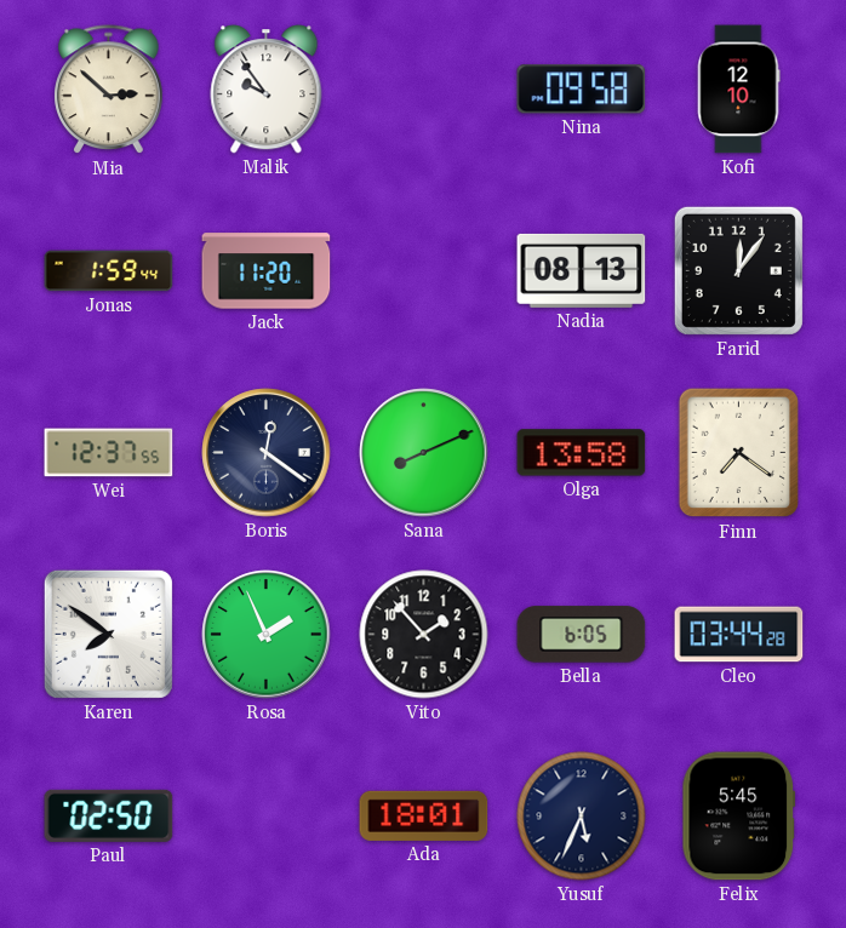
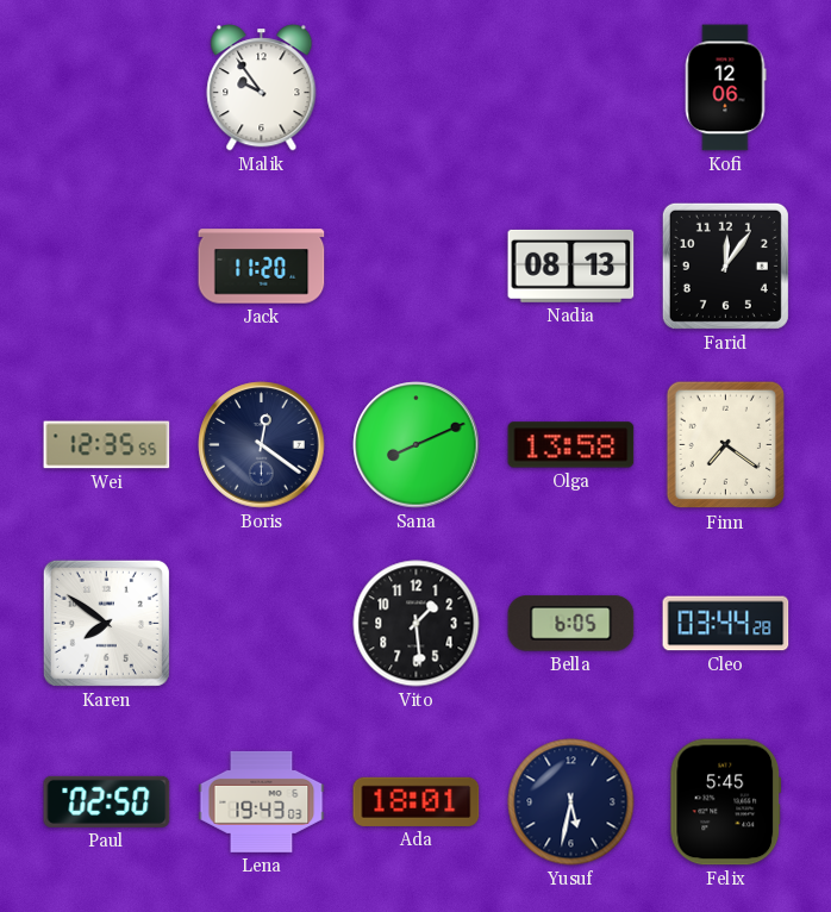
Mia: 2:52 -> none (109, 90)
Nina: 09:58 -> none (582, 90)
Kofi: 12:10 -> 12:06 (725, 88)
Jonas: 1:59 -> none (109, 271)
Wei: 12:37 -> 12:35 (107, 445)
Rosa: 1:56 -> none (267, 635)
Vito: 1:53 -> 1:29 (417, 624)
Lena: none -> 19:43 (262, 801)
Yusuf: 5:34 -> 5:32 (571, 802)
